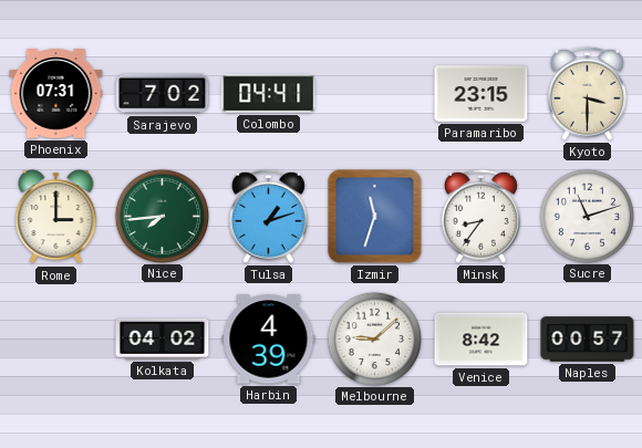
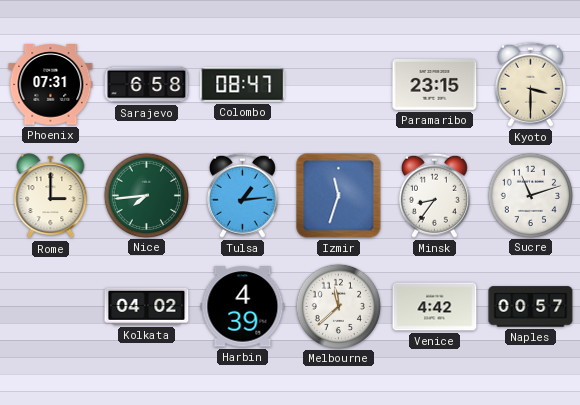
Sarajevo: 7:02 -> 6:58 (147, 85)
Colombo: 04:41 -> 08:47 (243, 85)
Tulsa: 1:12 -> 1:14 (242, 195)
Melbourne: 9:08 -> 11:38 (338, 306)
Venice: 8:42 -> 4:42 (435, 307)
